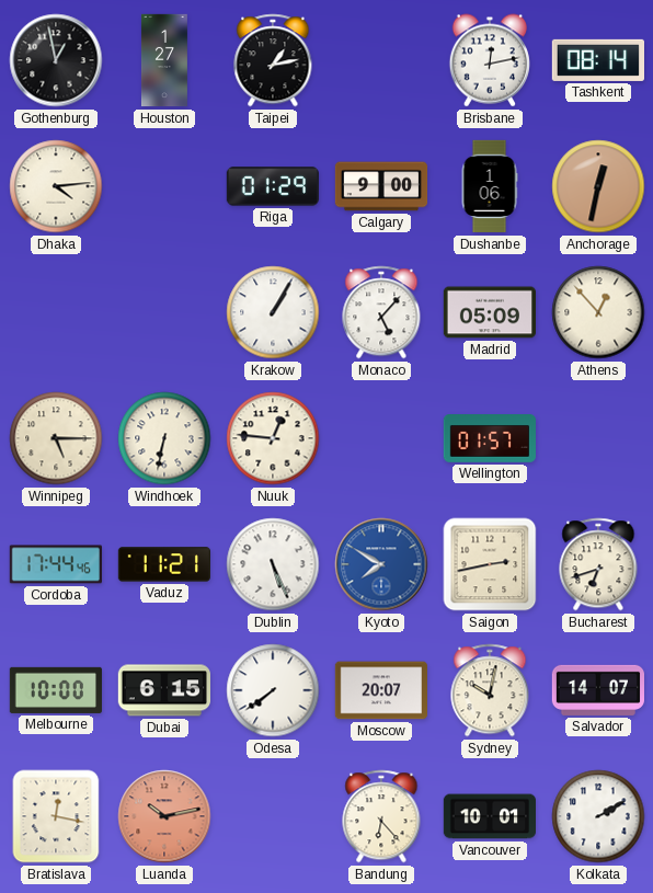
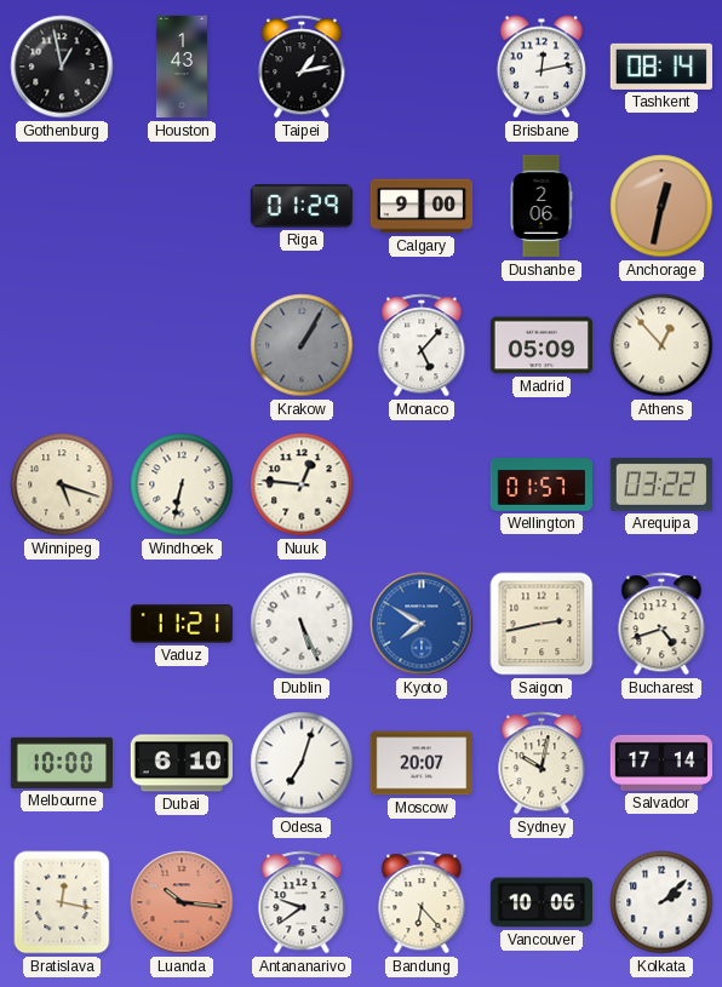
Houston: 1:27 -> 1:43 (182, 67)
Dhaka: 4:14 -> none (56, 186)
Dushanbe: 1:06 -> 2:06 (541, 206)
Krakow dial: white -> grey (302, 345)
Winnipeg: 5:15 -> 5:18 (62, 484)
Arequipa: none -> 03:22 (660, 486)
Cordoba: 17:44 -> none (56, 564)
Bucharest: 6:42 -> 4:42 (661, 624)
Dubai: 6:15 -> 6:10 (180, 763)
Odesa: 7:39 -> 7:03 (302, 763)
Salvador: 14:07 -> 17:14 (660, 763)
Luanda: 10:13 -> 10:16 (182, 902)
Antananarivo: none -> 9:39 (302, 902)
Vancouver: 10:01 -> 10:06 (540, 902)
Kolkata: 2:10 -> 2:08 (661, 902)
